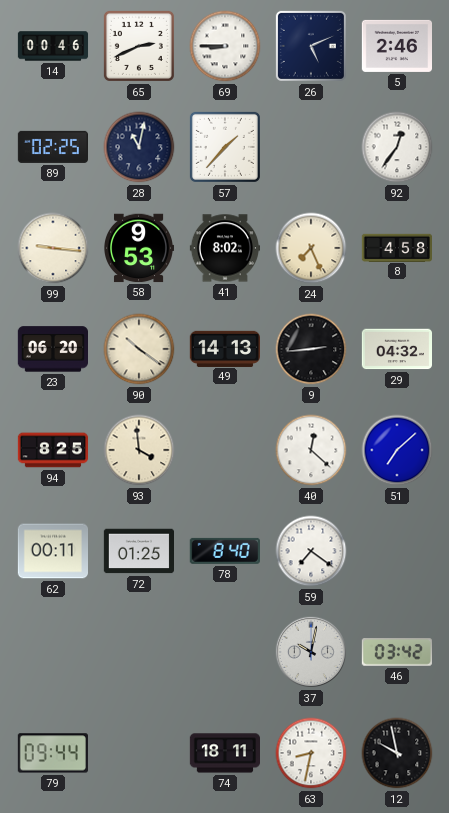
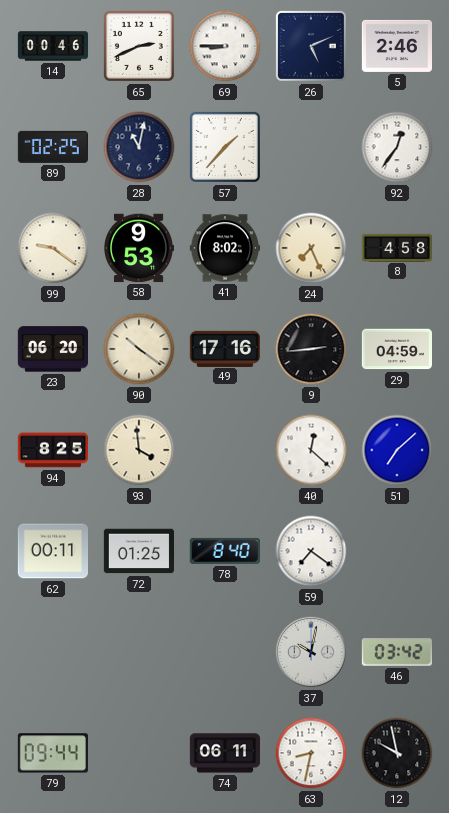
99: 9:16 -> 9:21 (53, 248)
49: 14:13 -> 17:16 (224, 348)
29: 04:32 -> 04:59 (396, 349)
74: 18:11 -> 06:11 (224, 753)
